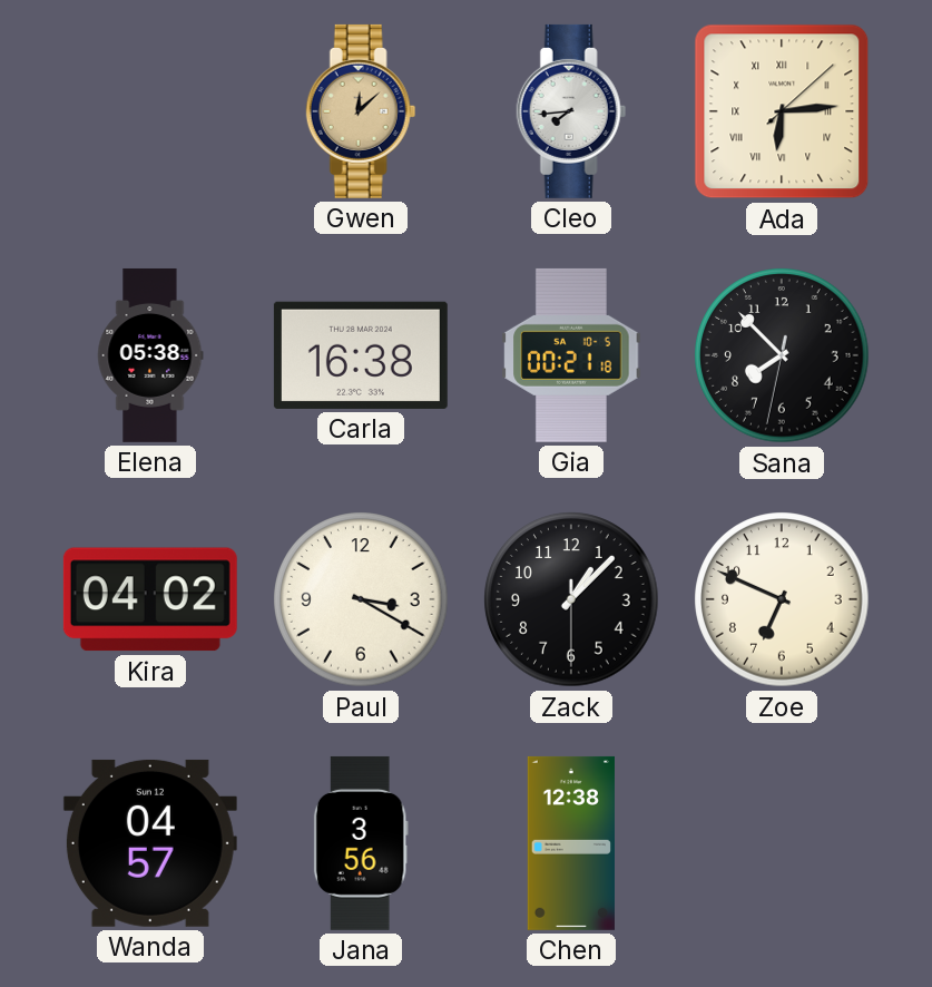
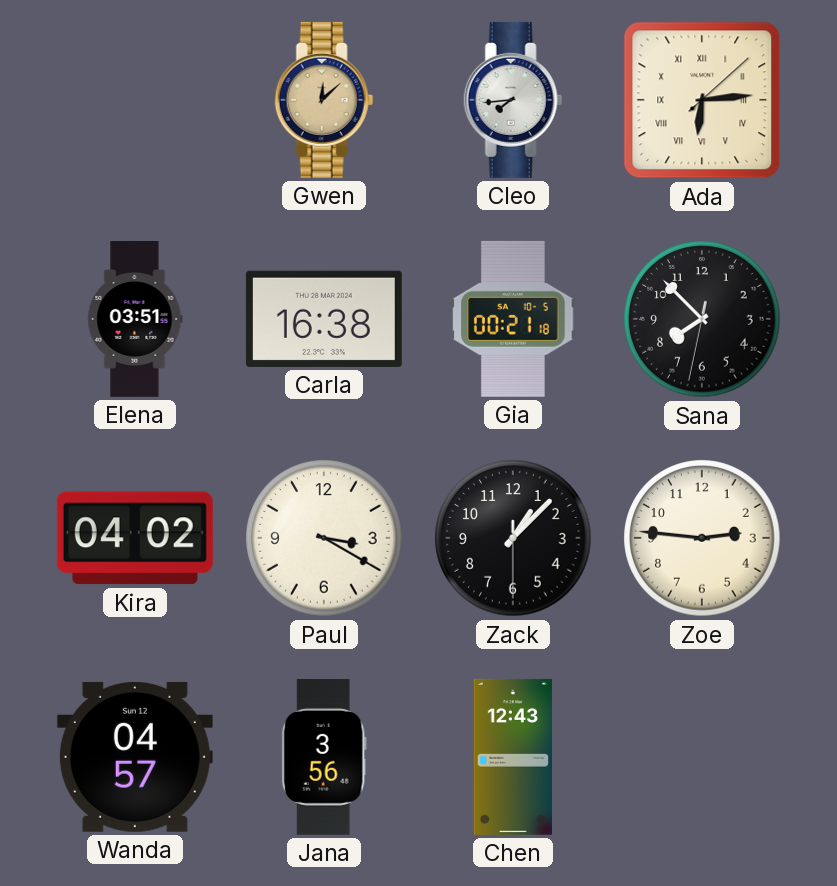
Elena: 05:38 -> 03:51 (135, 319)
Zoe: 6:49 -> 2:46 (702, 538)
Chen: 12:38 -> 12:43 (513, 757)
